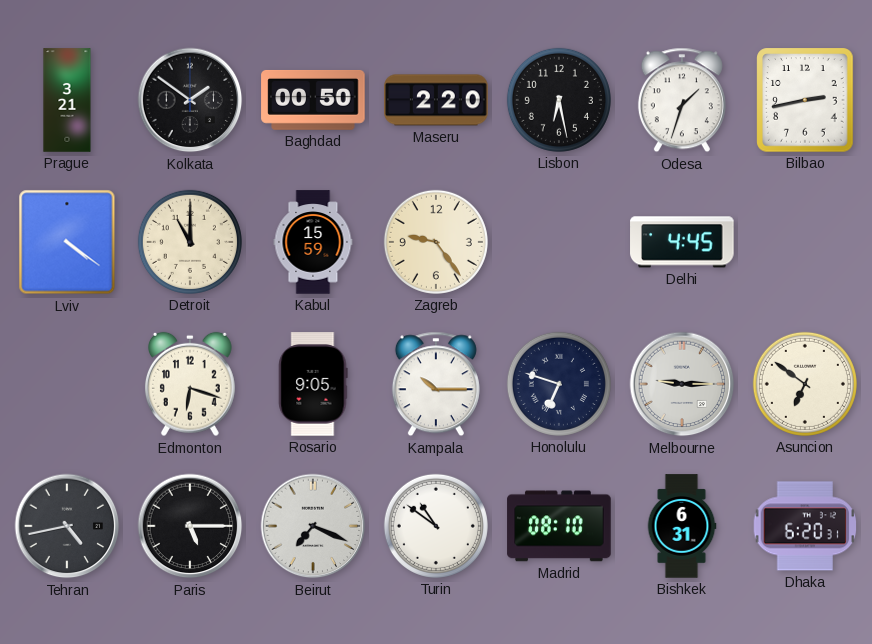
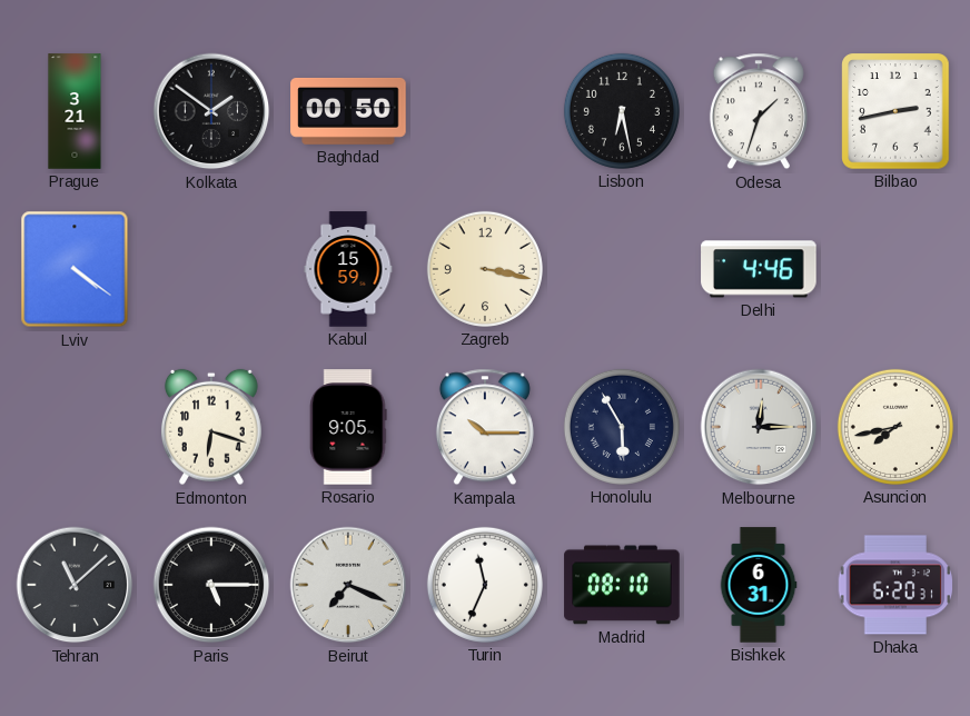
Maseru: 2:20 -> none (436, 100)
Detroit: 11:00 -> none (190, 242)
Zagreb: 9:24 -> 3:17 (485, 269)
Delhi: 4:45 -> 4:46 (759, 269)
Honolulu: 6:48 -> 5:55 (622, 427)
Melbourne: 9:15 -> 12:15 (759, 427)
Asuncion: 6:51 -> 7:43 (895, 427)
Tehran: 4:43 -> 11:08 (75, 585)
Turin: 10:51 -> 11:34 (485, 585)
